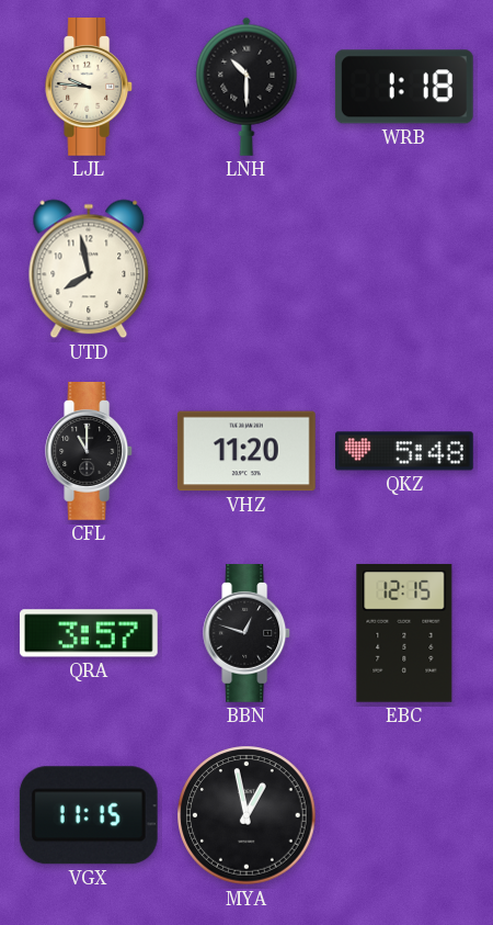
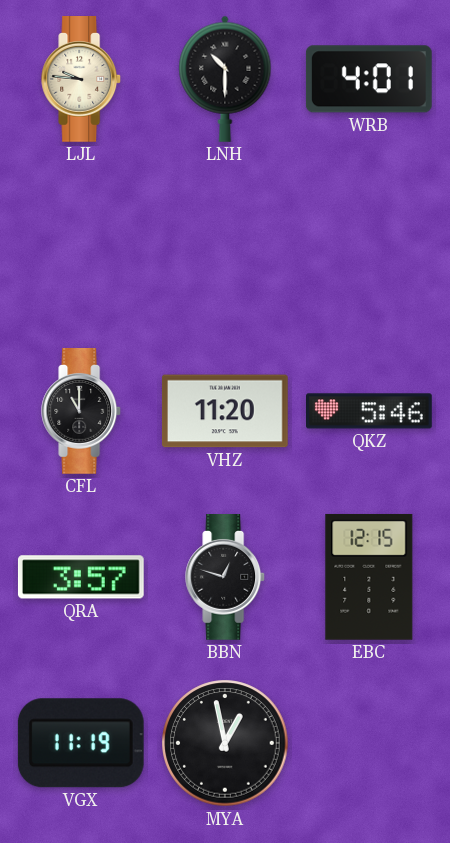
WRB: 1:18 -> 4:01 (369, 79)
UTD: 7:58 -> none (89, 269)
QKZ: 5:48 -> 5:46 (370, 411)
VGX: 11:15 -> 11:19 (81, 743)
